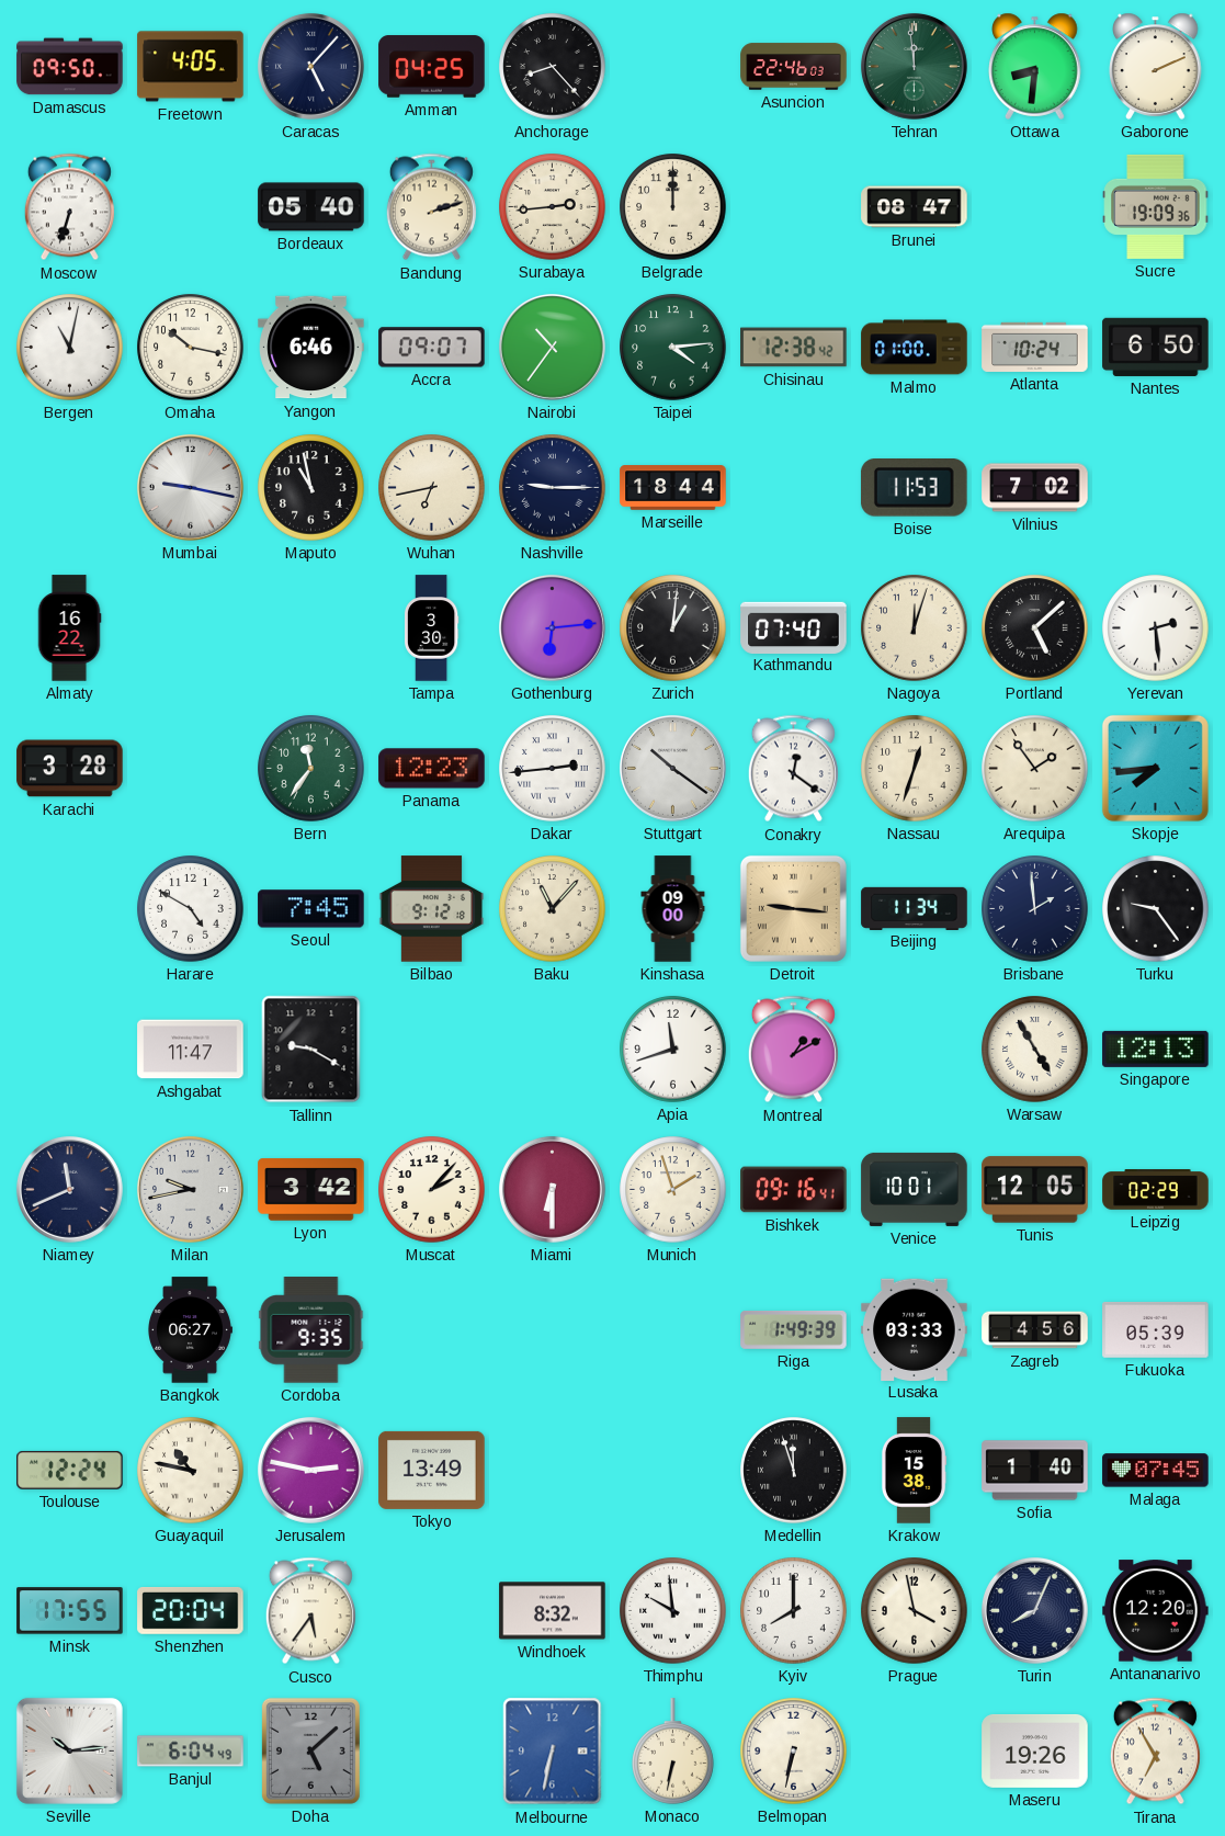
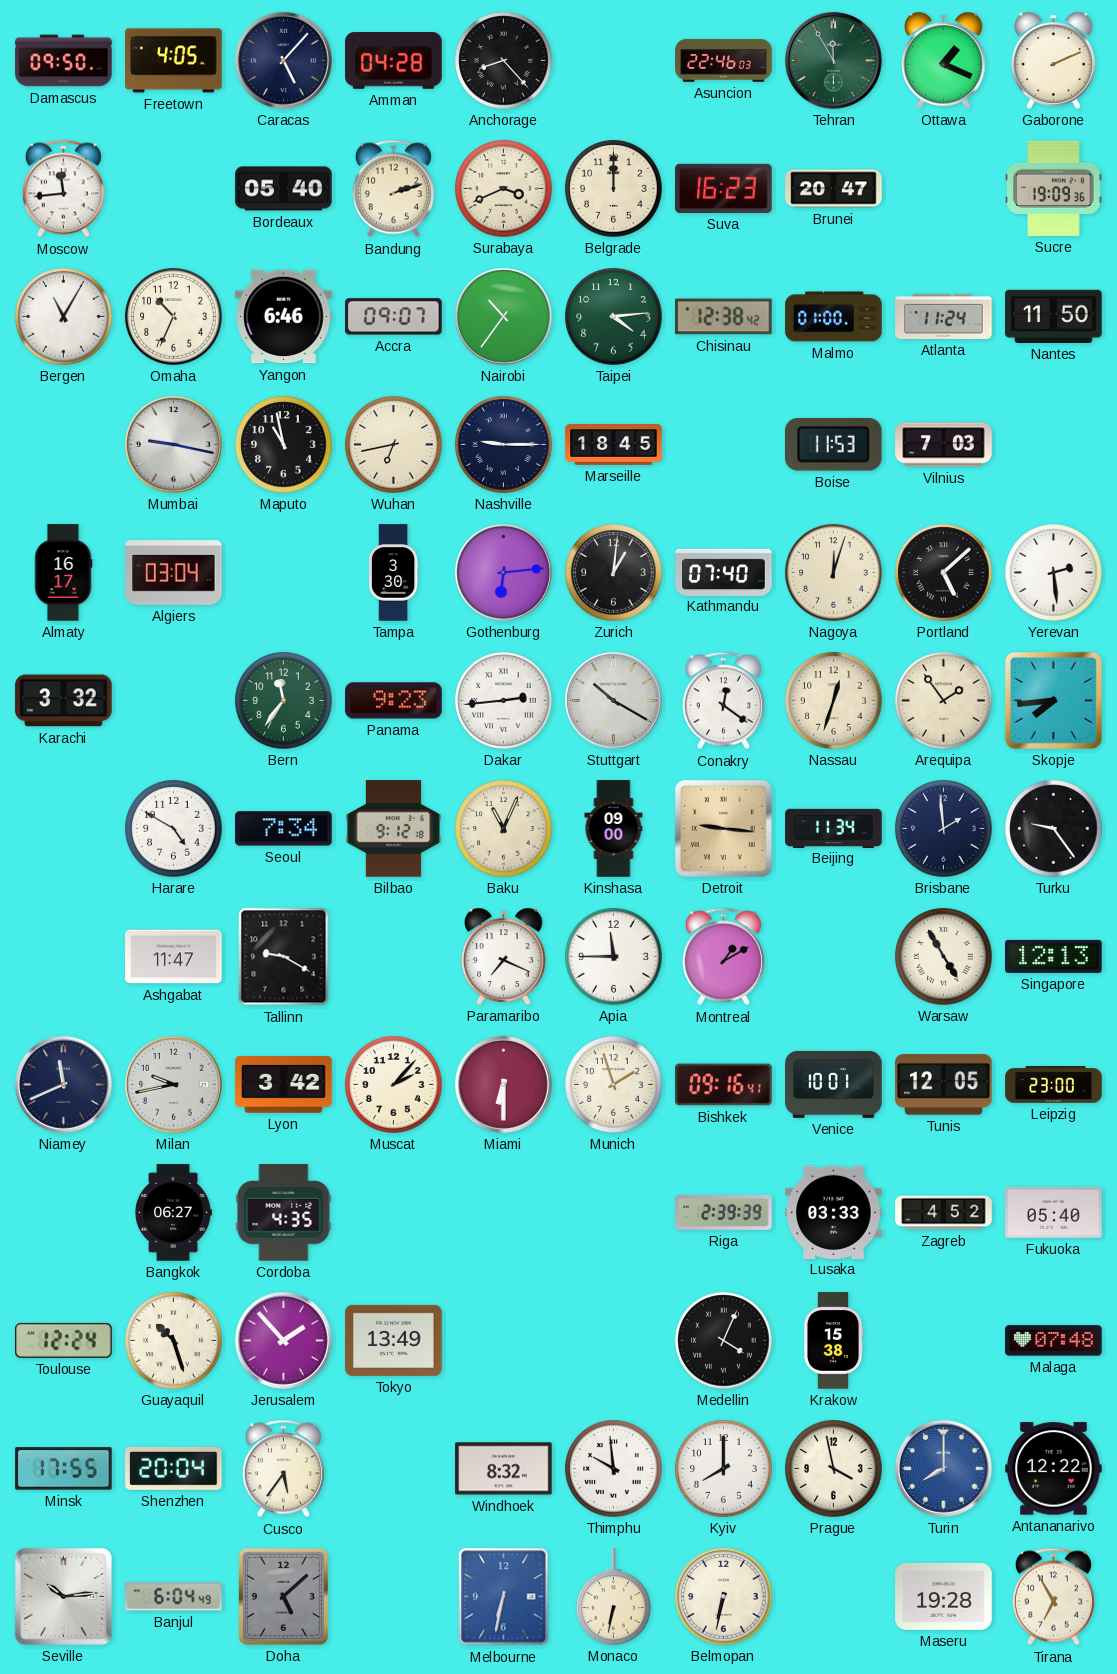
Amman: 04:25 -> 04:28 (394, 61)
Tehran: 11:59 -> 11:55 (833, 60)
Ottawa: 8:31 -> 1:19 (944, 60)
Moscow: 6:33 -> 11:44 (63, 189)
Surabaya: 2:44 -> 3:41 (504, 189)
Suva: none -> 16:23 (724, 188)
Brunei: 08:47 -> 20:47 (834, 189)
Bergen: 11:02 -> 11:05 (64, 317)
Omaha: 10:17 -> 10:34 (174, 317)
Atlanta: 10:24 -> 11:24 (944, 316)
Nantes: 6:50 -> 11:50 (1054, 316)
Marseille: 18:44 -> 18:45 (614, 445)
Vilnius: 7:02 -> 7:03 (944, 445)
Almaty: 16:22 -> 16:17 (63, 573)
Algiers: none -> 03:04 (174, 573)
Karachi: 3:28 -> 3:32 (64, 701)
Panama: 12:23 -> 9:23 (394, 701)
Stuttgart: 10:21 -> 10:20 (613, 700)
Seoul: 7:45 -> 7:34 (284, 829)
Baku: 11:07 -> 11:04 (504, 829)
Paramaribo: none -> 7:19 (504, 956)
Apia: 11:42 -> 11:45 (614, 957)
Leipzig: 02:29 -> 23:00 (1054, 1085)
Cordoba: 9:35 -> 4:35 (284, 1213)
Riga: 1:49 -> 2:39 (724, 1212)
Zagreb: 4:56 -> 4:52 (944, 1213)
Fukuoka: 05:39 -> 05:40 (1054, 1213)
Guayaquil: 10:47 -> 10:27 (174, 1341)
Jerusalem: 2:47 -> 1:53 (283, 1340)
Medellin: 11:57 -> 4:04 (724, 1341)
Sofia: 1:40 -> none (1035, 1471)
Malaga: 07:45 -> 07:48 (1054, 1341)
Turin: 8:04 -> 8:00 (943, 1468)
Turin dial: navy -> blue (943, 1468)
Antananarivo: 12:20 -> 12:22 (1054, 1469)
Maseru: 19:26 -> 19:28 (944, 1596)
